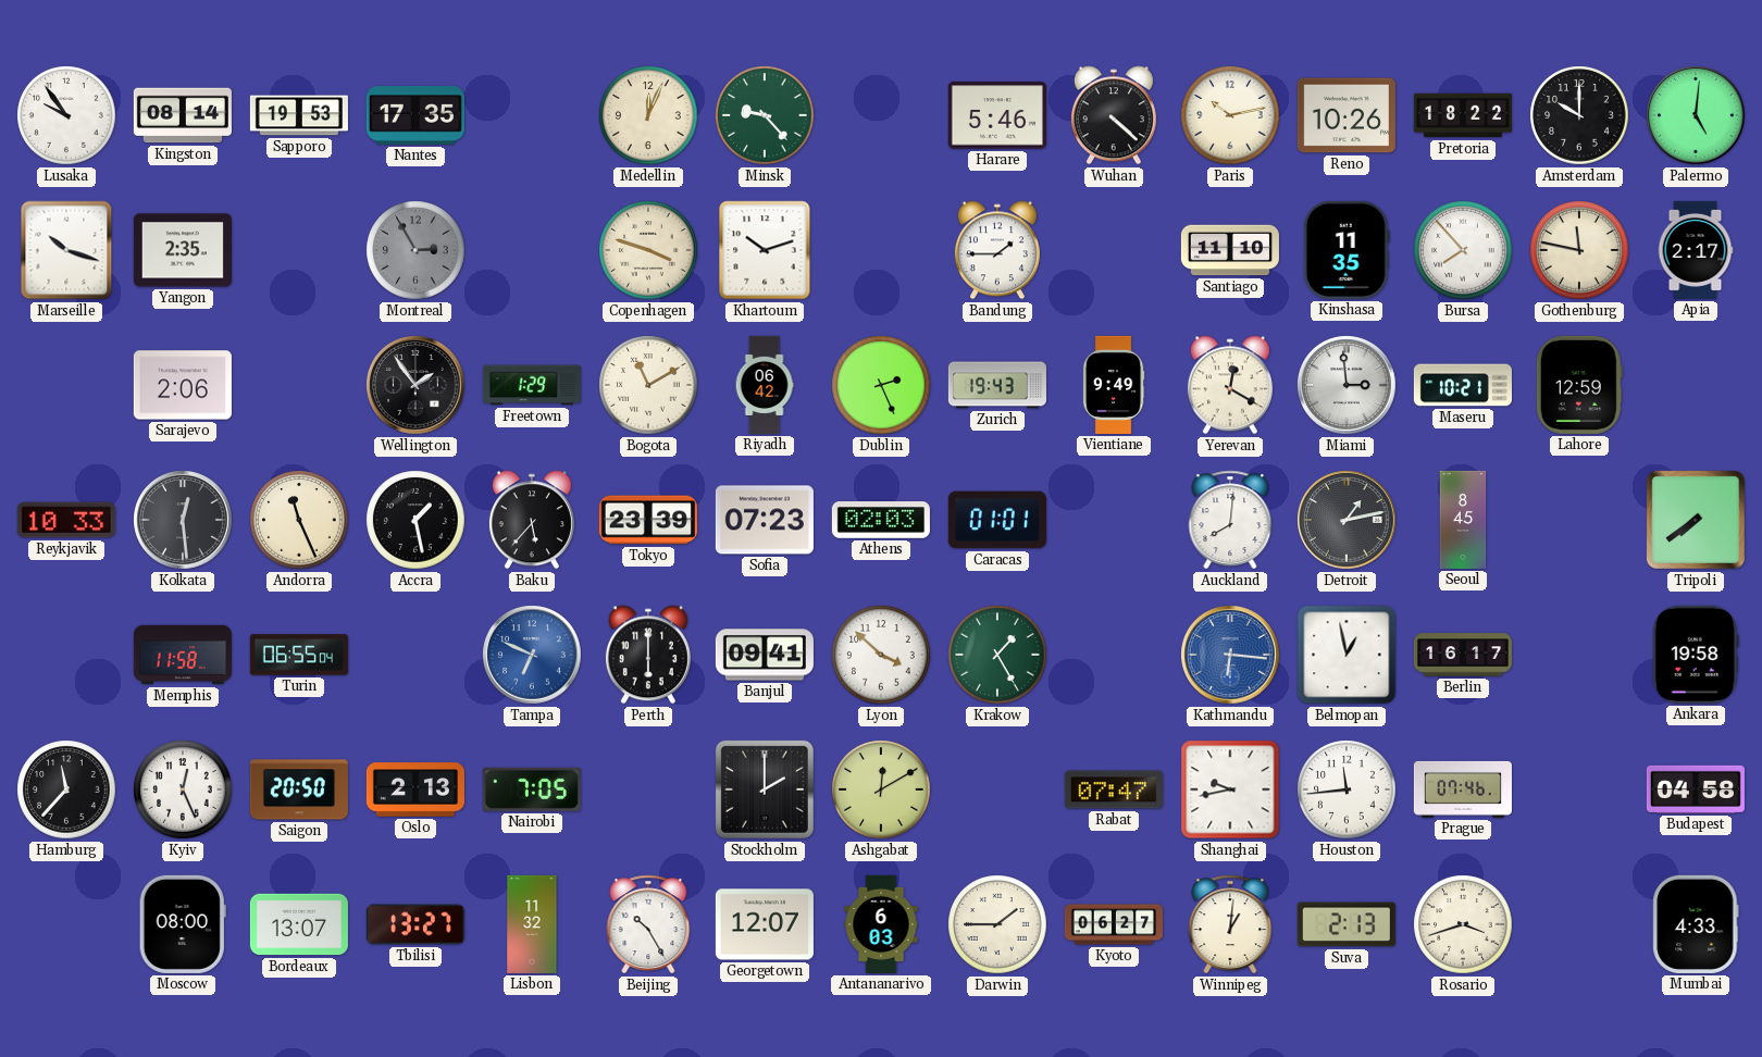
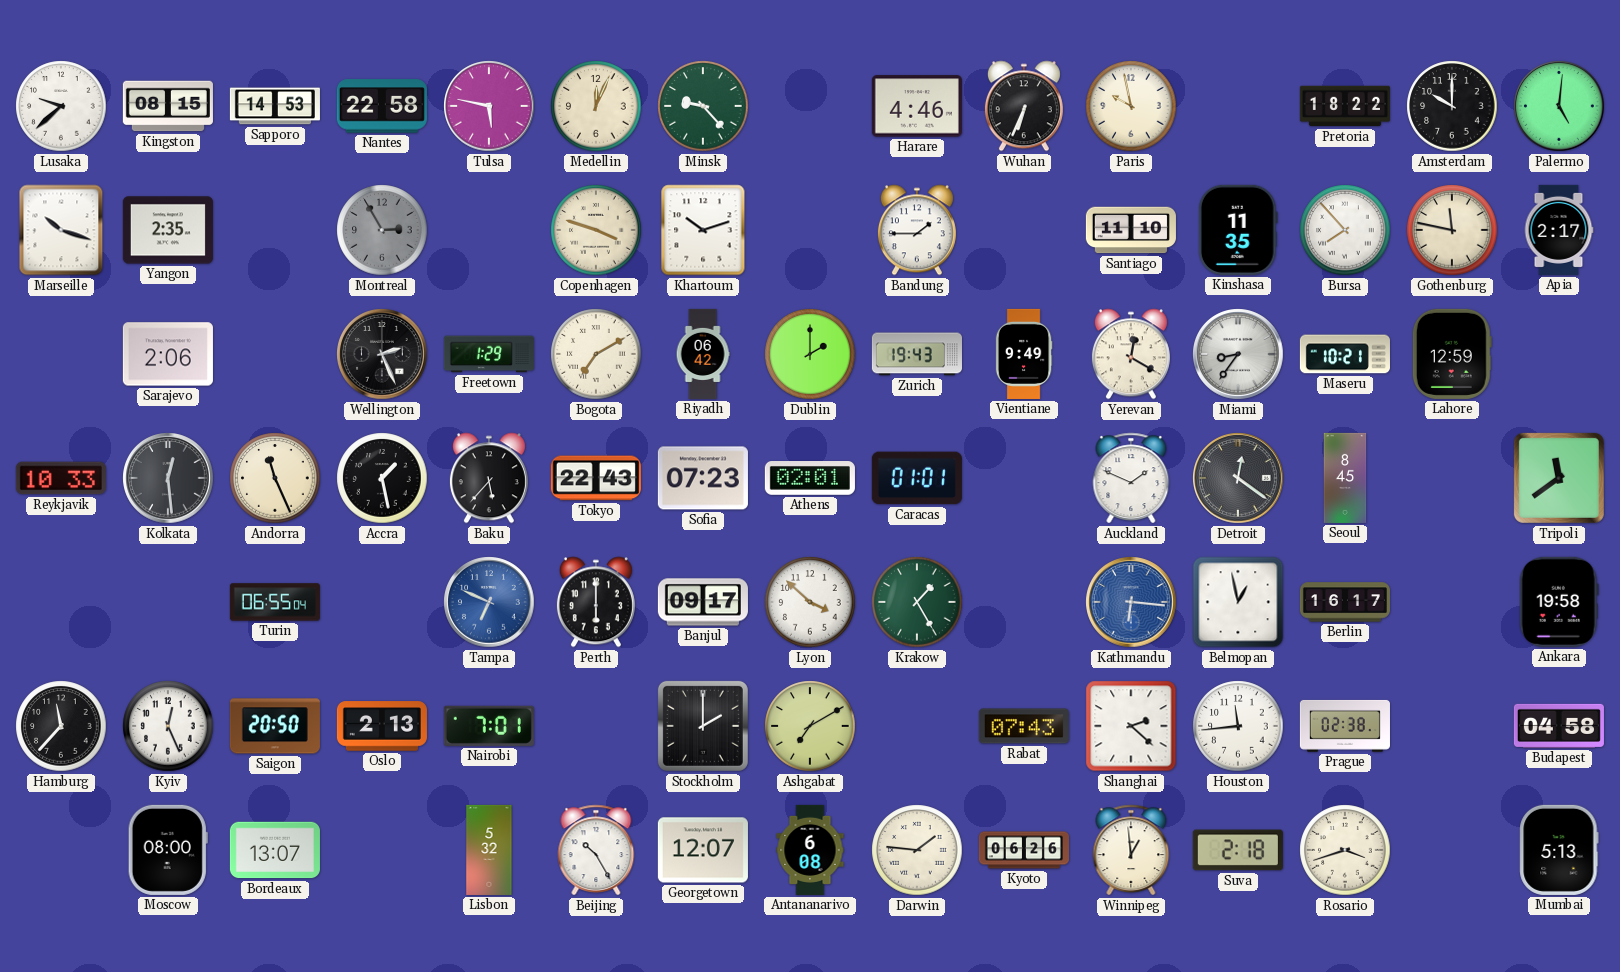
Lusaka: 9:54 -> 9:38 (61, 106)
Kingston: 08:14 -> 08:15 (168, 106)
Sapporo: 19:53 -> 14:53 (275, 106)
Nantes: 17:35 -> 22:58 (382, 106)
Tulsa: none -> 5:47 (489, 106)
Harare: 5:46 -> 4:46 (917, 106)
Wuhan: 4:22 -> 6:34 (1024, 106)
Paris: 10:13 -> 9:58 (1131, 106)
Reno: 10:26 -> none (1347, 115)
Wellington: 1:54 -> 2:26 (382, 354)
Bogota: 11:10 -> 7:10 (596, 354)
Dublin: 2:26 -> 2:00 (810, 354)
Miami: 2:59 -> 8:36 (1238, 354)
Tokyo: 23:39 -> 22:43 (596, 478)
Athens: 02:03 -> 02:01 (810, 478)
Auckland: 8:01 -> 1:49 (1131, 478)
Detroit: 1:13 -> 12:21 (1238, 478)
Tripoli: 7:39 -> 11:39 (1559, 478)
Memphis: 11:58 -> none (183, 655)
Banjul: 09:41 -> 09:17 (703, 602)
Nairobi: 7:05 -> 7:01 (489, 726)
Ashgabat: 12:10 -> 7:10 (810, 726)
Rabat: 07:47 -> 07:43 (1024, 726)
Shanghai: 9:43 -> 2:22 (1131, 726)
Prague: 07:46 -> 02:38 (1345, 726)
Tbilisi: 13:27 -> none (415, 924)
Lisbon: 11:32 -> 5:32 (489, 850)
Antananarivo: 6:03 -> 6:08 (810, 850)
Darwin: 1:45 -> 1:46 (917, 850)
Kyoto: 06:27 -> 06:26 (1024, 850)
Winnipeg: 1:01 -> 12:59 (1131, 850)
Suva: 2:13 -> 2:18 (1238, 850)
Mumbai: 4:33 -> 5:13 (1559, 850)
